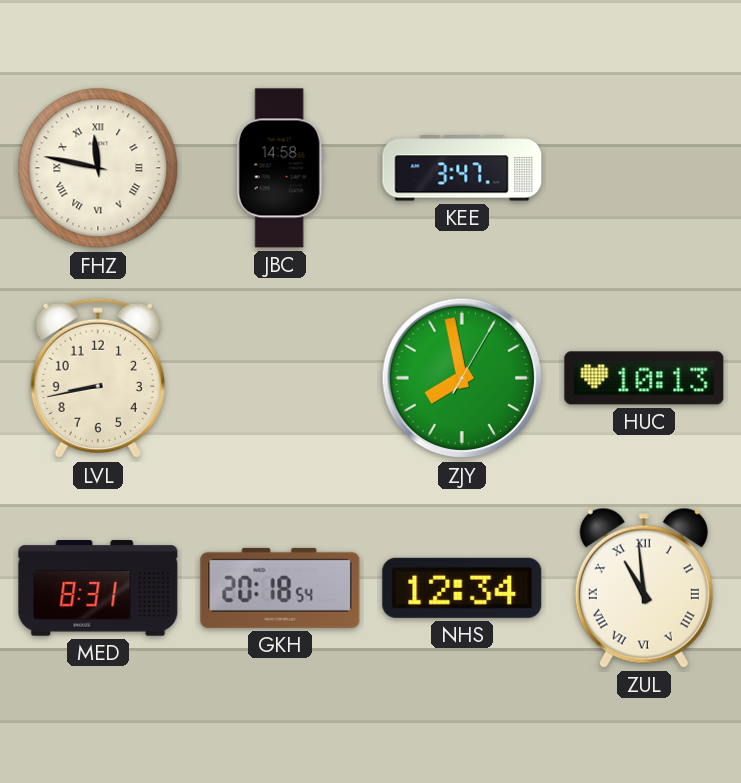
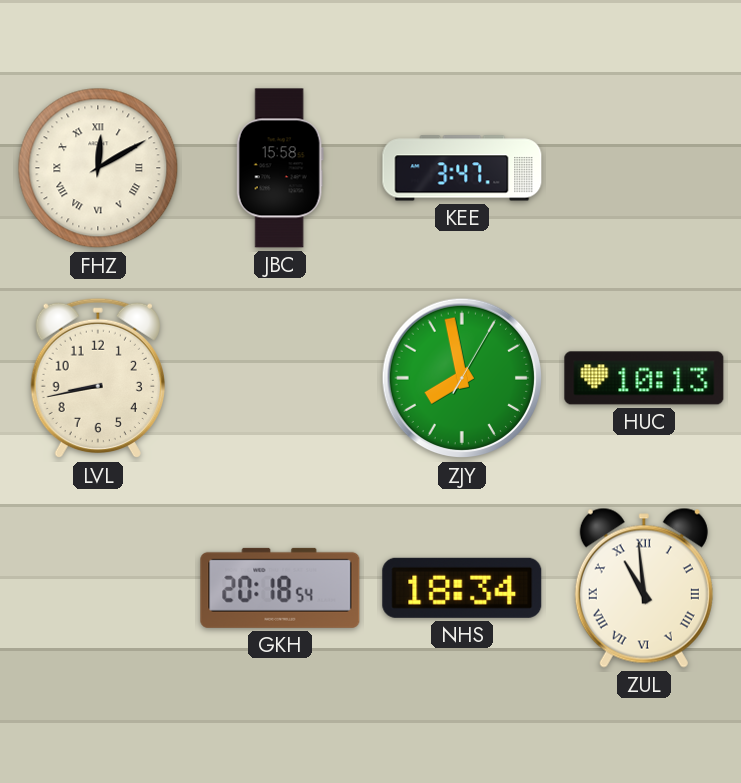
FHZ: 11:47 -> 12:10 (98, 168)
JBC: 14:58 -> 15:58 (280, 168)
MED: 8:31 -> none (98, 588)
NHS: 12:34 -> 18:34 (462, 588)
